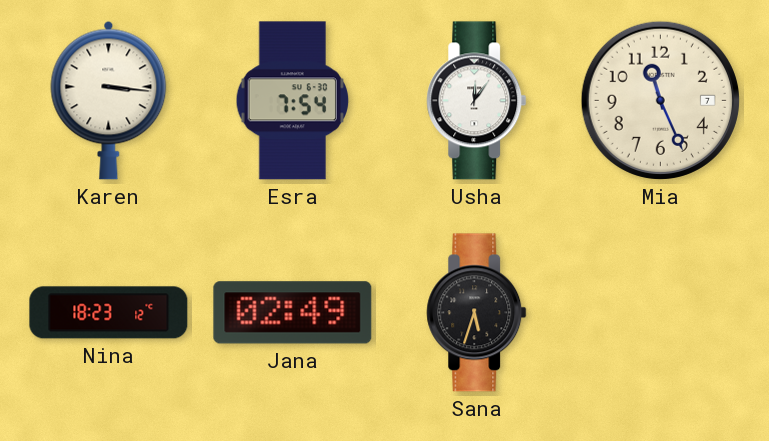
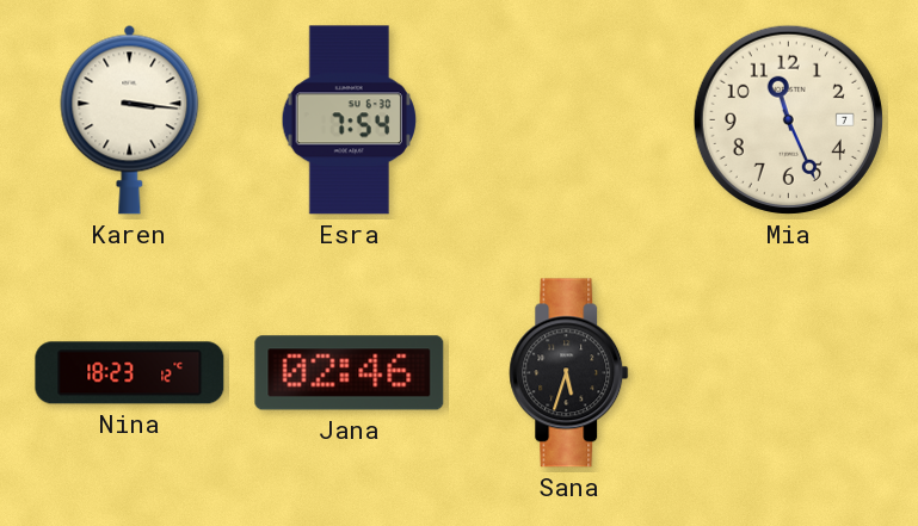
Usha: 12:06 -> none (477, 101)
Jana: 02:49 -> 02:46 (350, 373)
